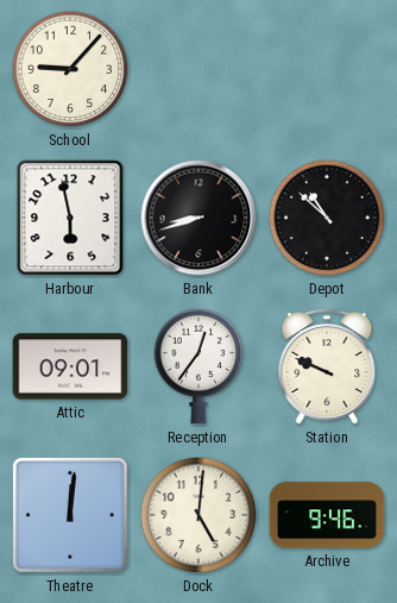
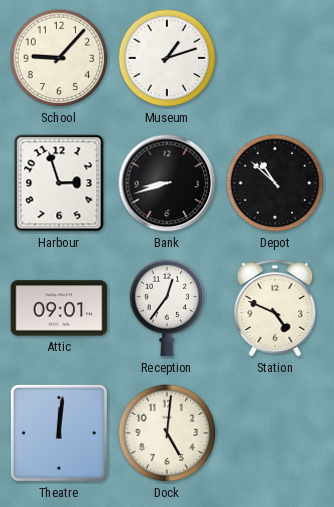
Museum: none -> 1:12 (167, 58)
Harbour: 5:58 -> 2:57 (59, 183)
Station: 9:49 -> 4:49 (275, 308)
Archive: 9:46 -> none (327, 515)
